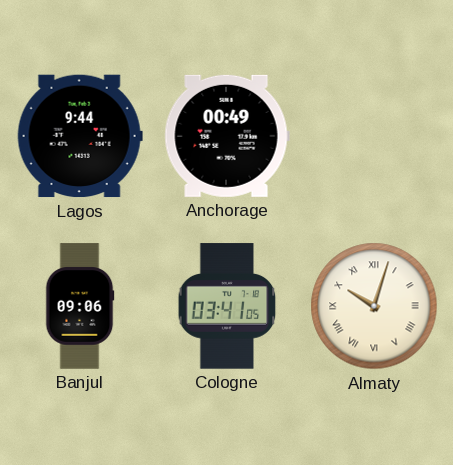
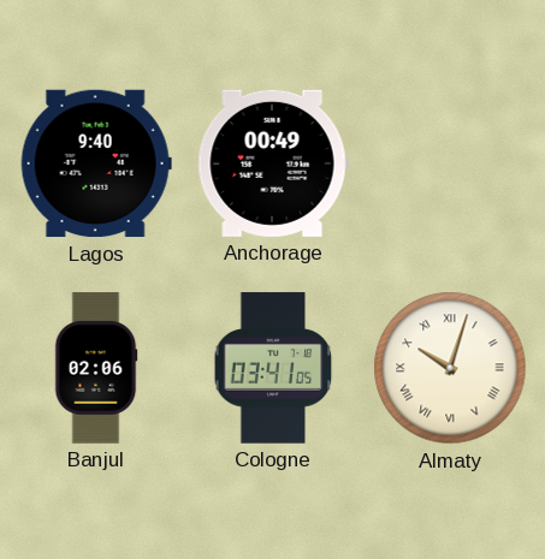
Lagos: 9:44 -> 9:40 (96, 163)
Banjul: 09:06 -> 02:06 (96, 368)
